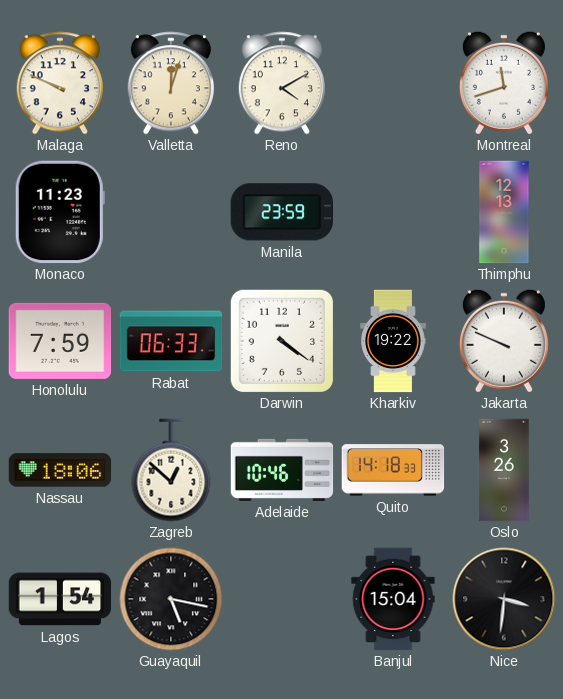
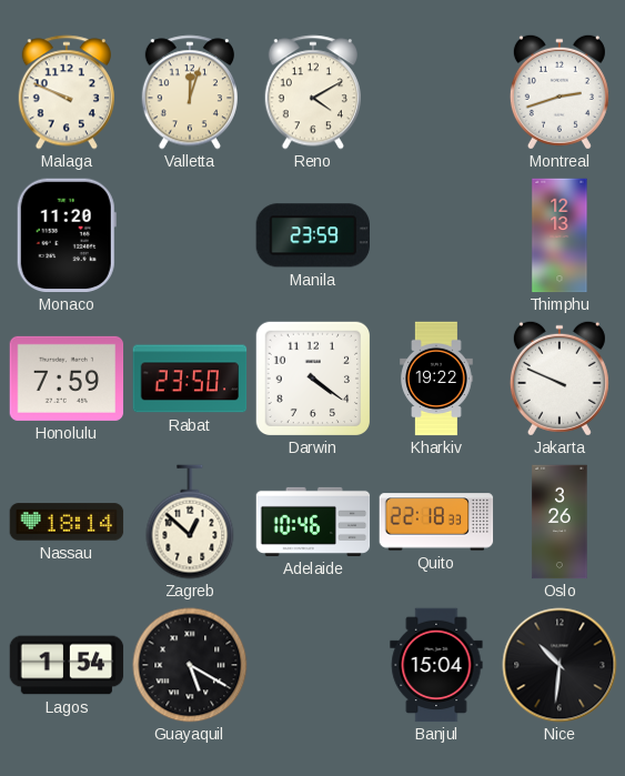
Montreal: 11:42 -> 2:42 (560, 92)
Monaco: 11:23 -> 11:20 (67, 235)
Rabat: 06:33 -> 23:50 (190, 379)
Nassau: 18:06 -> 18:14 (67, 522)
Quito: 14:18 -> 22:18 (436, 522)
Guayaquil: 5:17 -> 5:20 (190, 665)
Nice: 3:31 -> 10:31 (560, 665)
